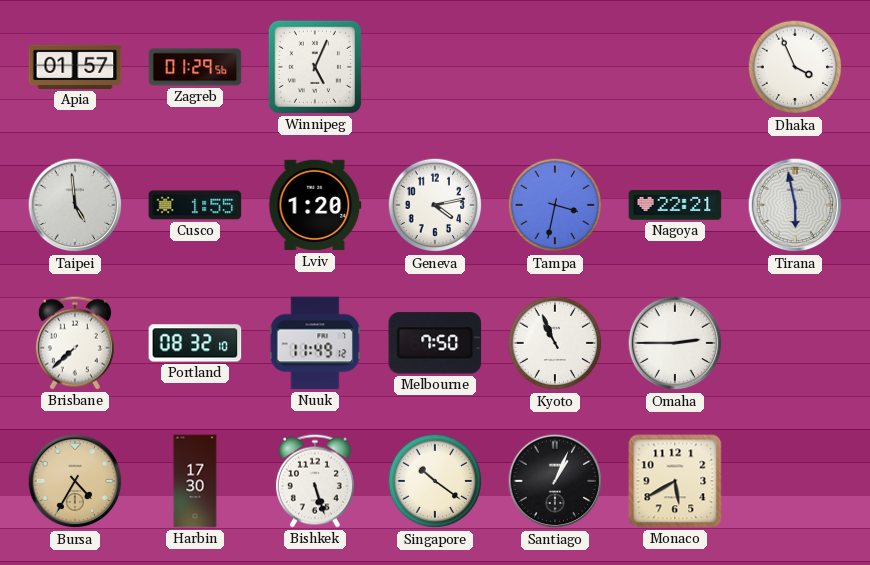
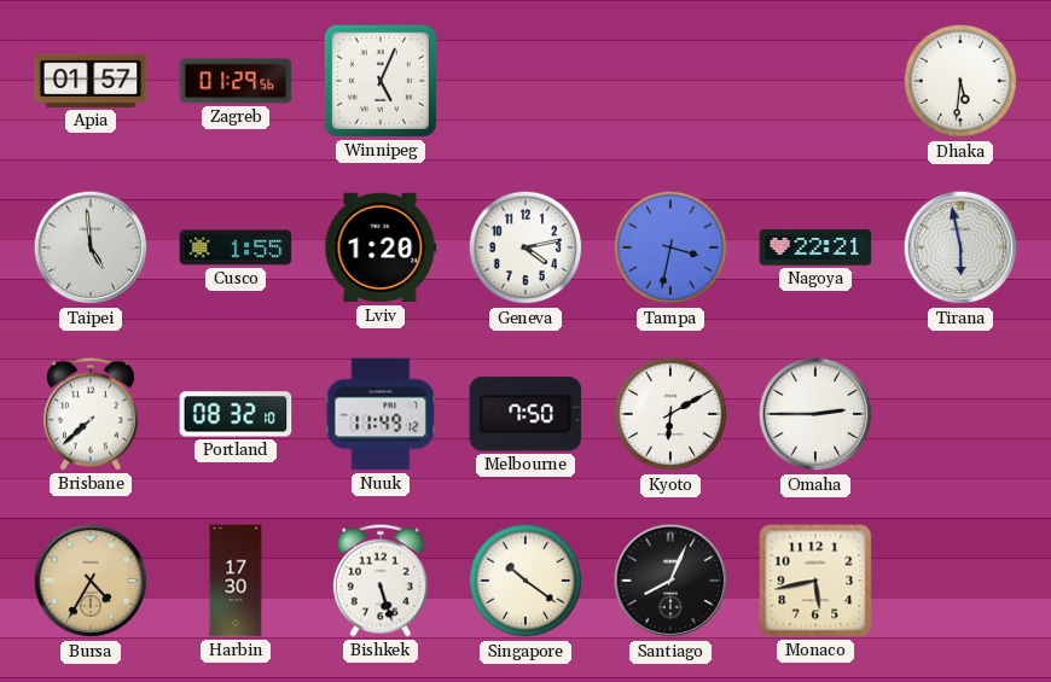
Dhaka: 3:56 -> 5:31 (960, 81)
Kyoto: 10:56 -> 6:10 (670, 414)
Santiago: 1:04 -> 8:04 (670, 581)
Monaco: 5:40 -> 5:43 (815, 581)
